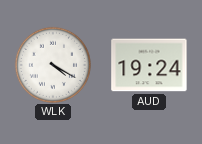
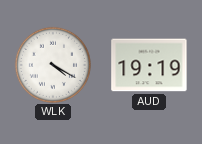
AUD: 19:24 -> 19:19 (149, 65)
